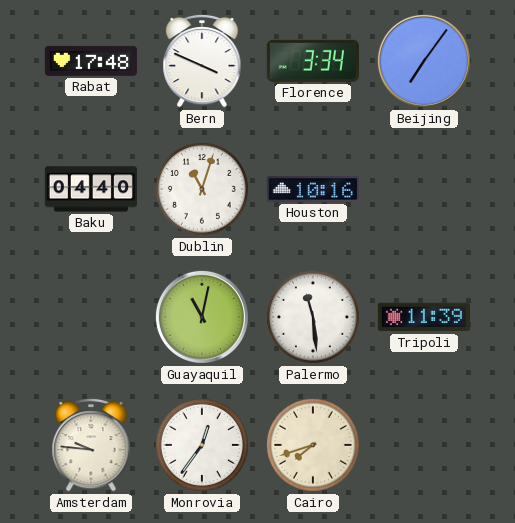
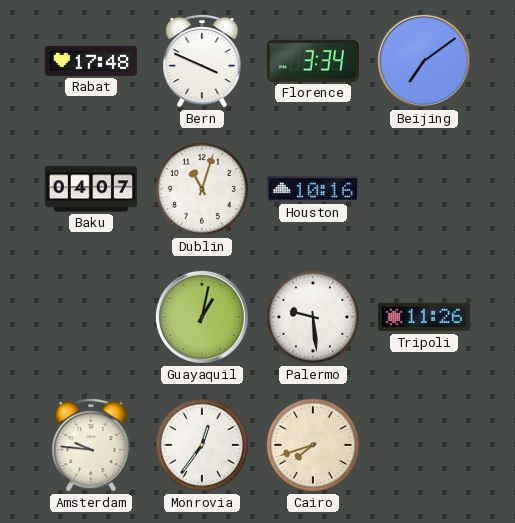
Beijing: 7:06 -> 7:09 (424, 61)
Baku: 04:40 -> 04:07 (90, 189)
Guayaquil: 11:02 -> 1:02 (202, 317)
Palermo: 11:29 -> 9:29 (313, 317)
Tripoli: 11:39 -> 11:26 (423, 317)
